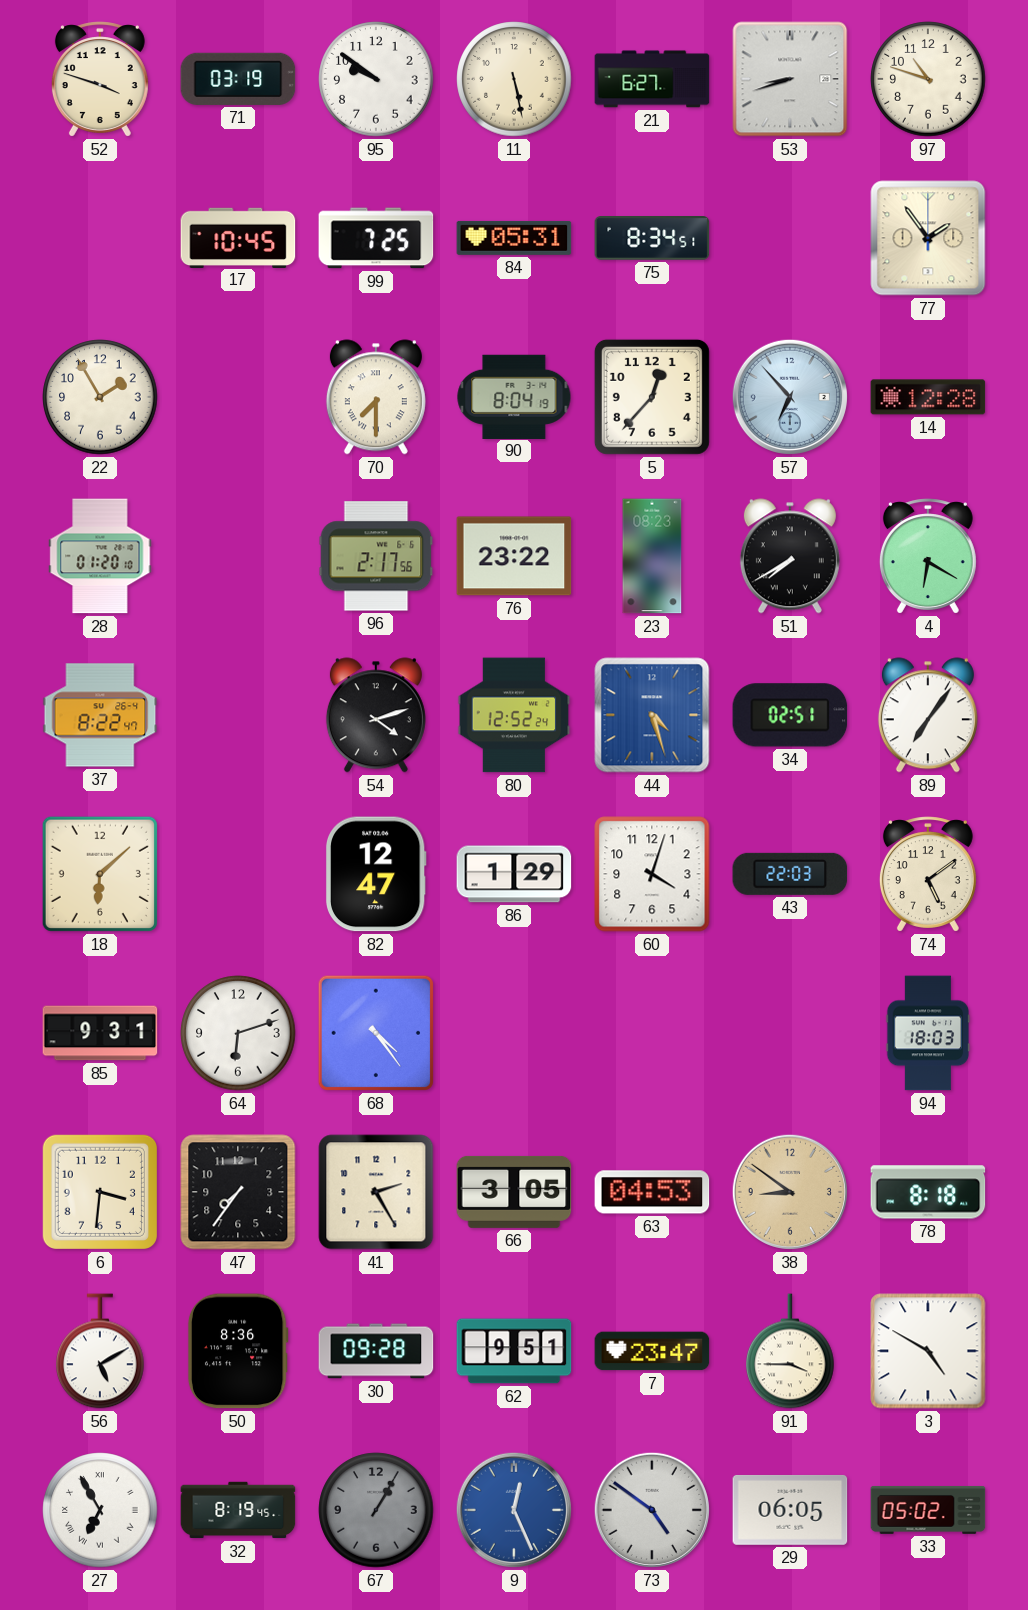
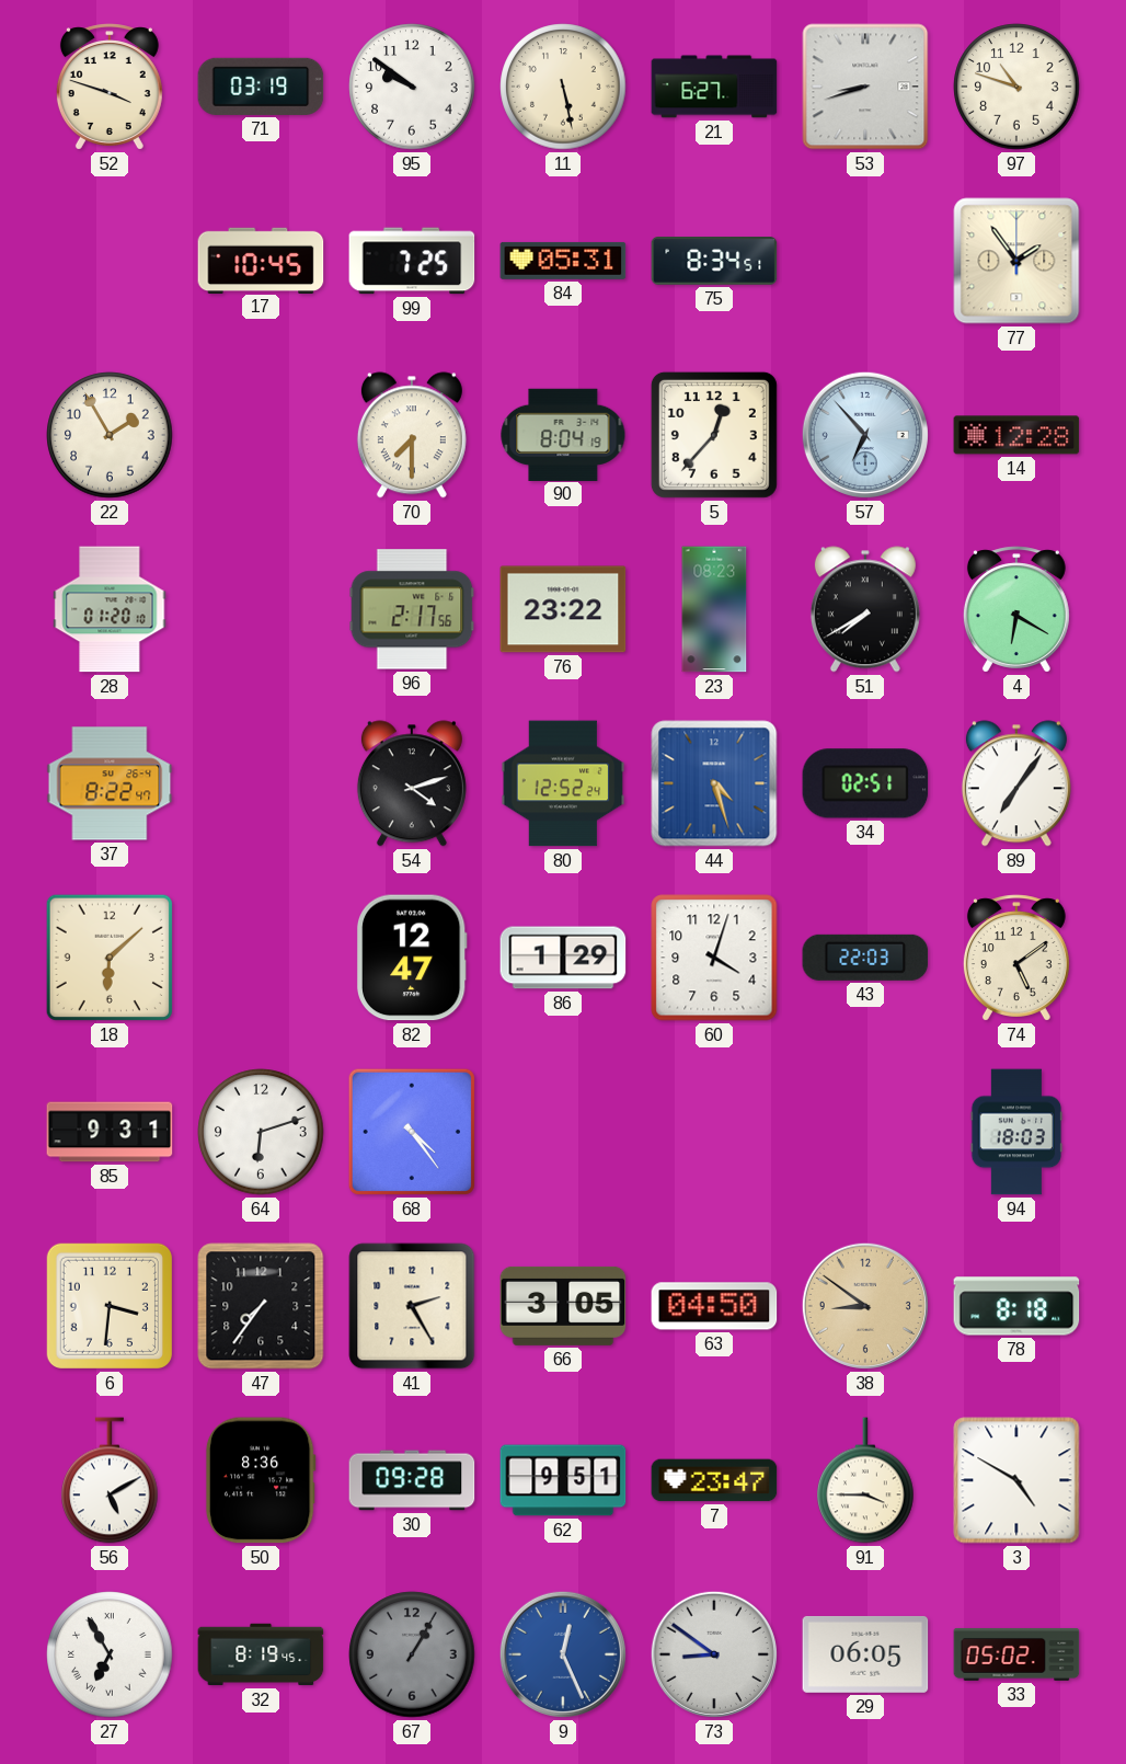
63: 04:53 -> 04:50 (714, 1306)
73: 4:51 -> 8:51 (714, 1654)
